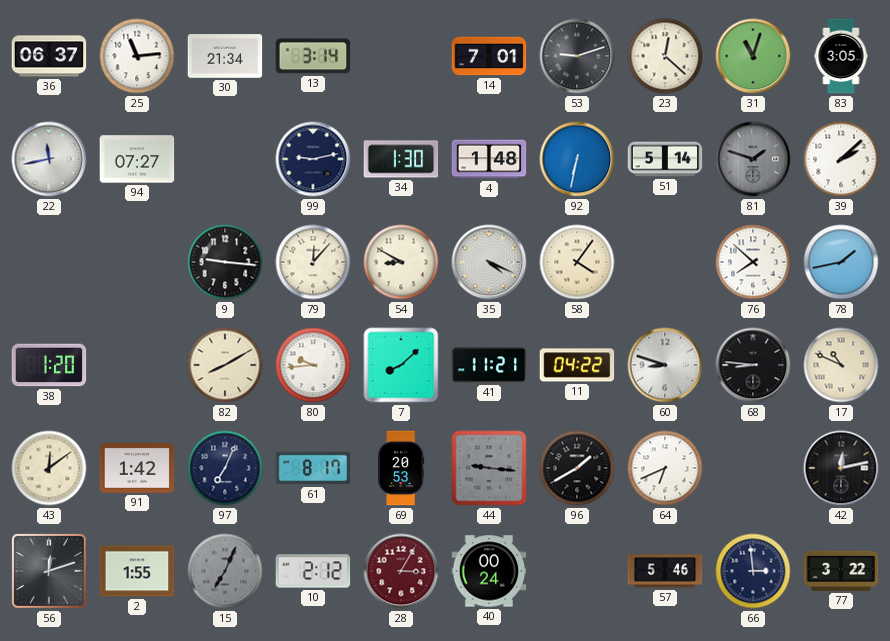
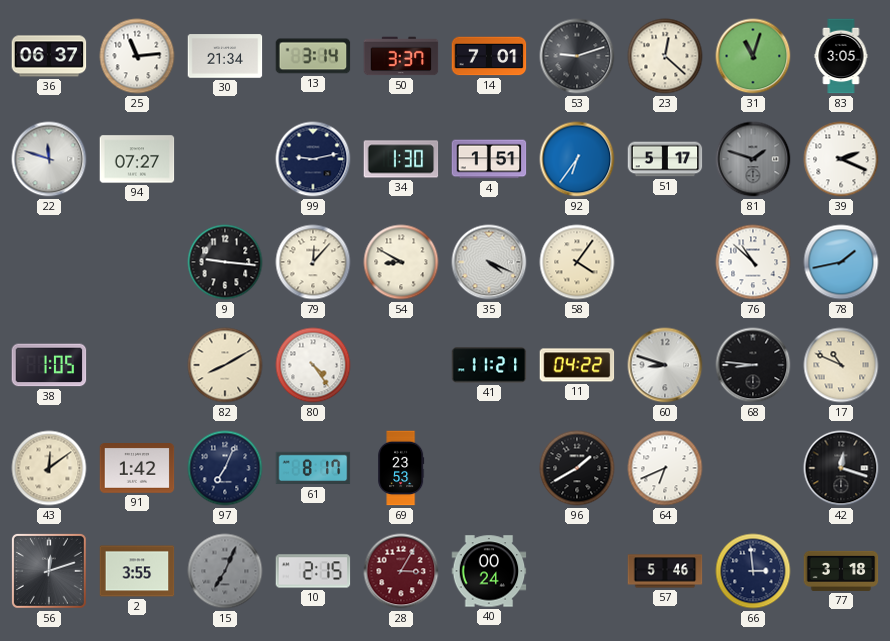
50: none -> 3:37 (401, 56)
22: 11:43 -> 11:48 (49, 159)
4: 1:48 -> 1:51 (489, 159)
92: 6:32 -> 6:36 (577, 159)
51: 5:14 -> 5:17 (665, 159)
39: 2:08 -> 2:19 (841, 159)
76: 7:52 -> 10:52 (753, 262)
38: 1:20 -> 1:05 (49, 365)
80: 9:44 -> 4:24 (313, 365)
7: 8:08 -> none (401, 365)
69: 20:53 -> 23:53 (401, 468)
44: 9:16 -> none (489, 468)
42: 12:13 -> 12:18 (841, 468)
2: 1:55 -> 3:55 (137, 571)
10: 2:12 -> 2:15 (313, 571)
77: 3:22 -> 3:18 (841, 571)
